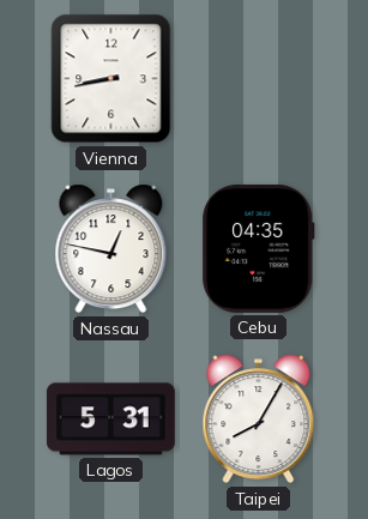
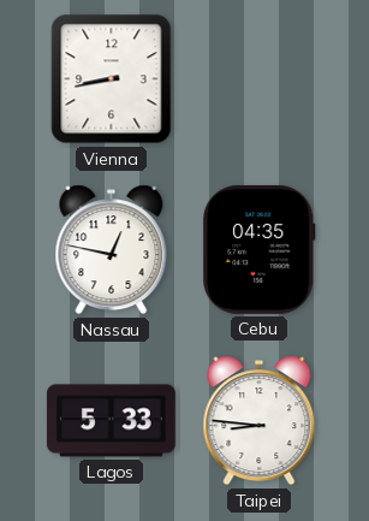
Lagos: 5:31 -> 5:33 (111, 421)
Taipei: 8:05 -> 8:46 (260, 421)
